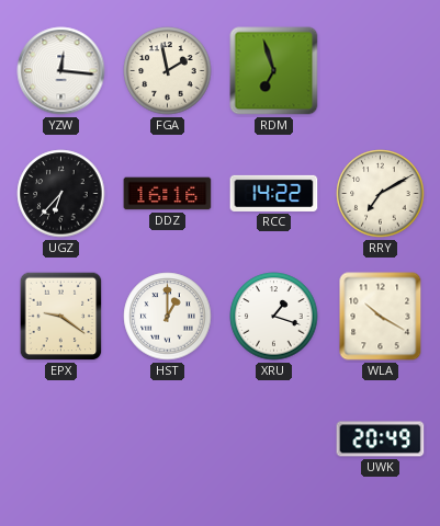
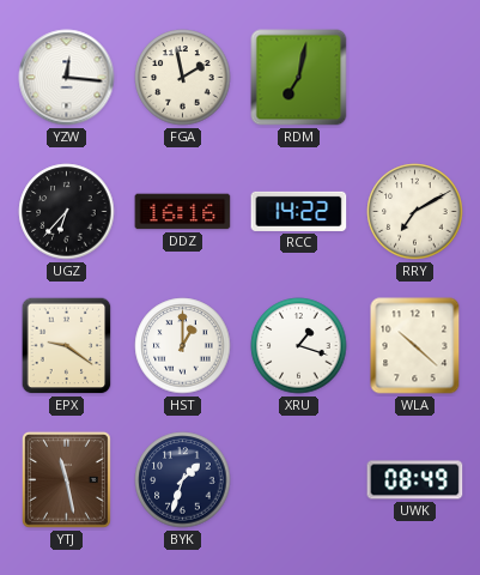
RDM: 6:57 -> 7:02 (299, 78)
WLA: 10:20 -> 10:22 (415, 346)
YTJ: none -> 11:28 (66, 479)
BYK: none -> 1:33 (183, 480)
UWK: 20:49 -> 08:49 (415, 480)
